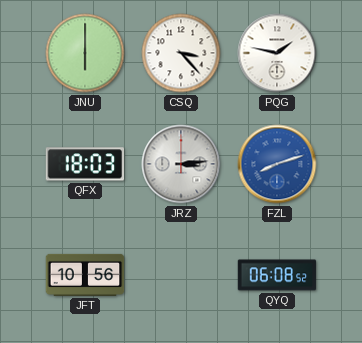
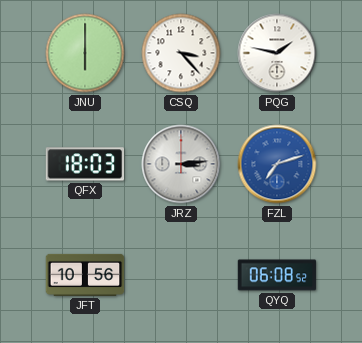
FZL: 8:12 -> 7:12 (277, 164)
